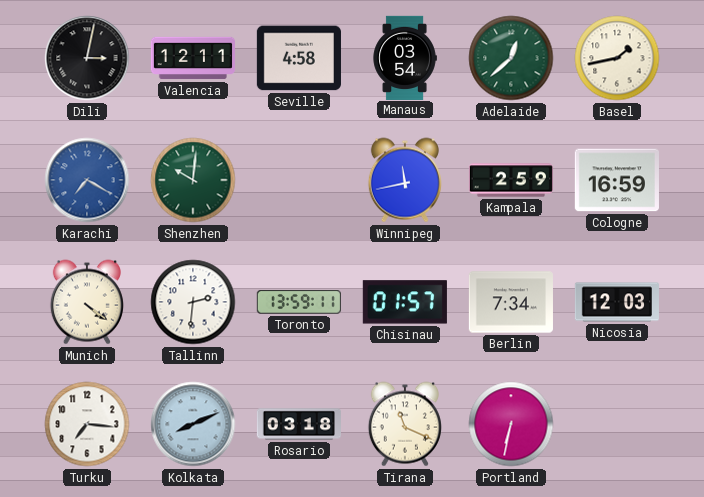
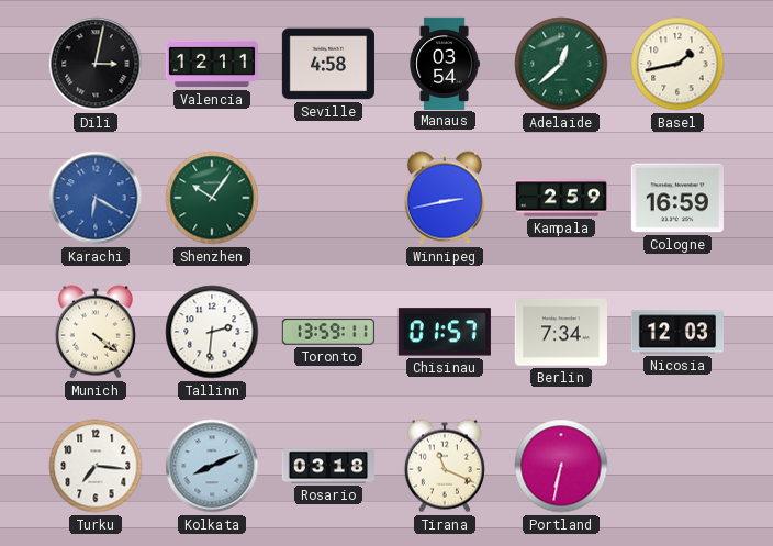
Karachi: 7:20 -> 6:20 (96, 198)
Shenzhen: 10:01 -> 10:06 (212, 198)
Winnipeg: 11:43 -> 2:43 (445, 198)
